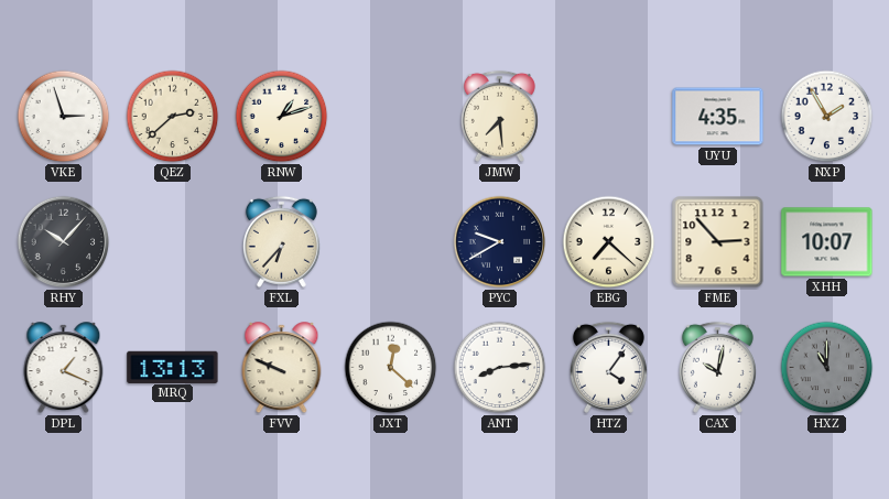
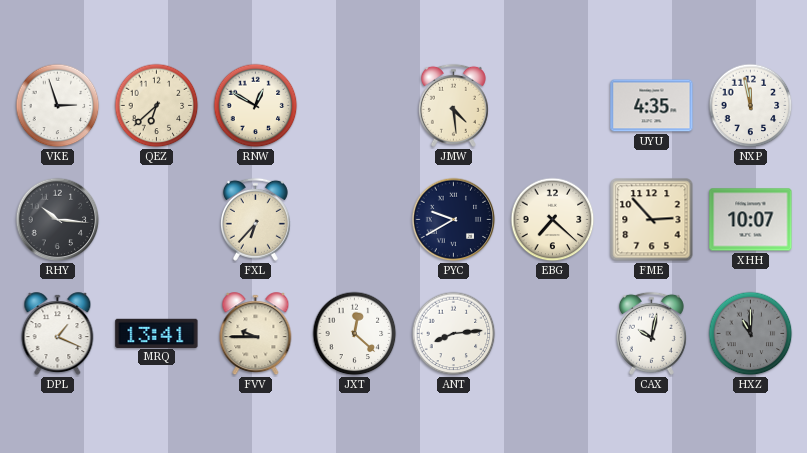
QEZ: 2:38 -> 6:38 (157, 106)
RNW: 1:12 -> 12:50 (256, 106)
JMW: 7:29 -> 4:29 (453, 105)
NXP: 1:55 -> 11:58 (751, 106)
RHY: 10:07 -> 10:16 (58, 220)
MRQ: 13:13 -> 13:41 (157, 333)
FVV: 9:49 -> 9:45 (256, 334)
HTZ: 4:06 -> none (608, 367)
